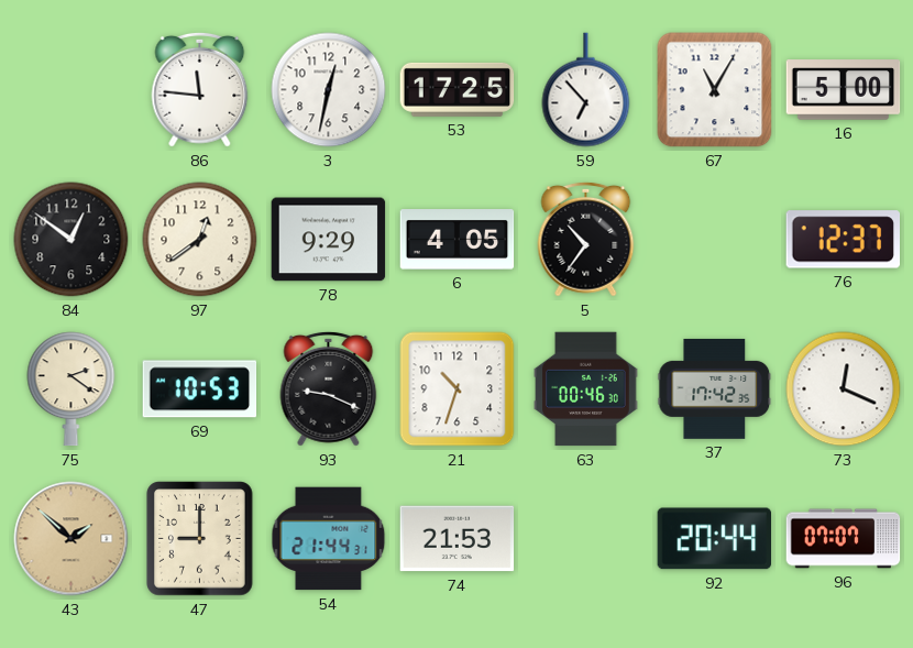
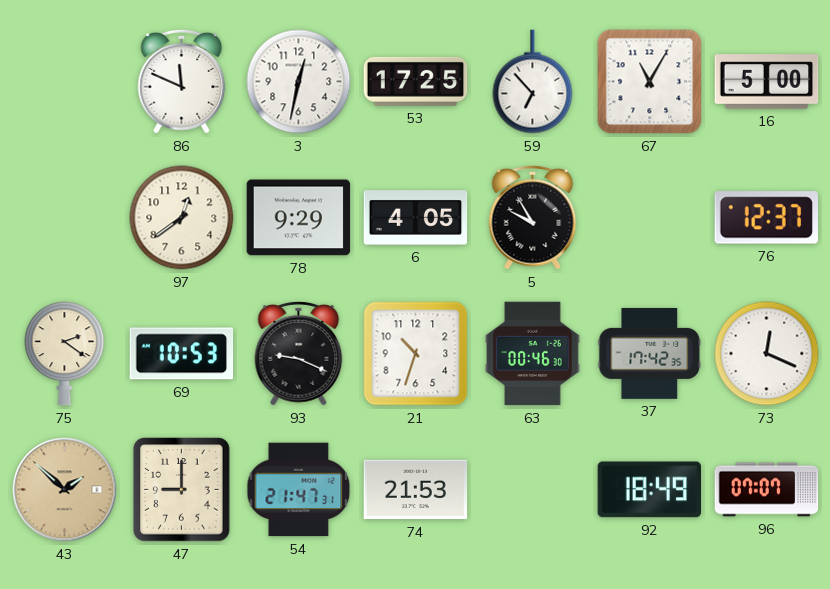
86: 11:46 -> 11:49 (182, 81)
84: 12:51 -> none (71, 240)
5: 10:36 -> 9:55 (533, 217)
54: 21:44 -> 21:47 (299, 490)
92: 20:44 -> 18:49 (650, 490)
